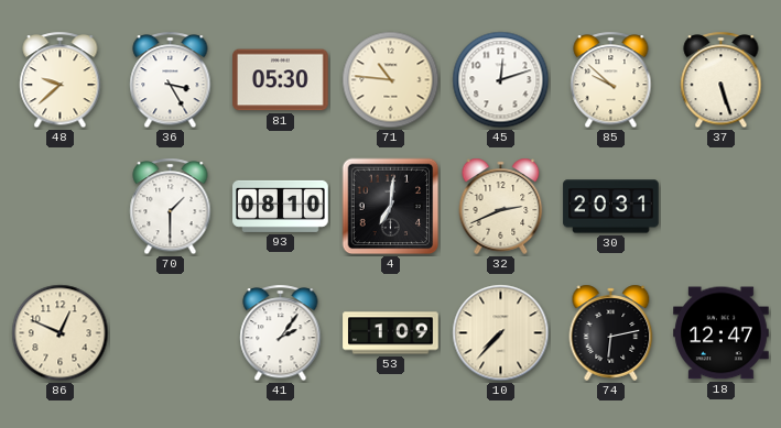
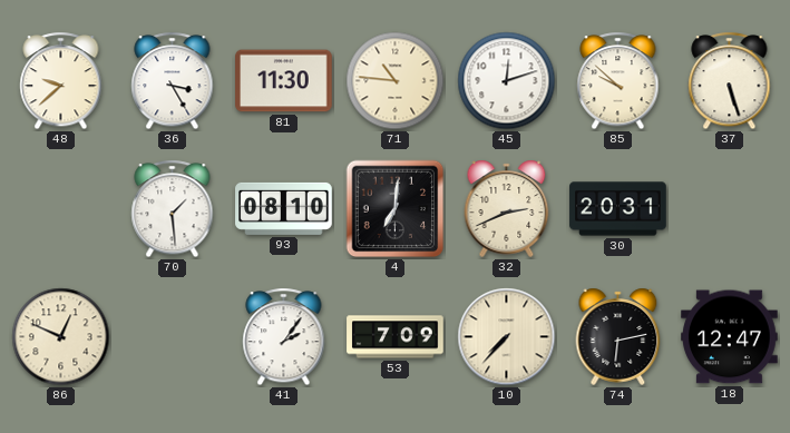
81: 05:30 -> 11:30 (284, 81)
70: 1:30 -> 1:29 (173, 209)
53: 1:09 -> 7:09 (396, 337)
